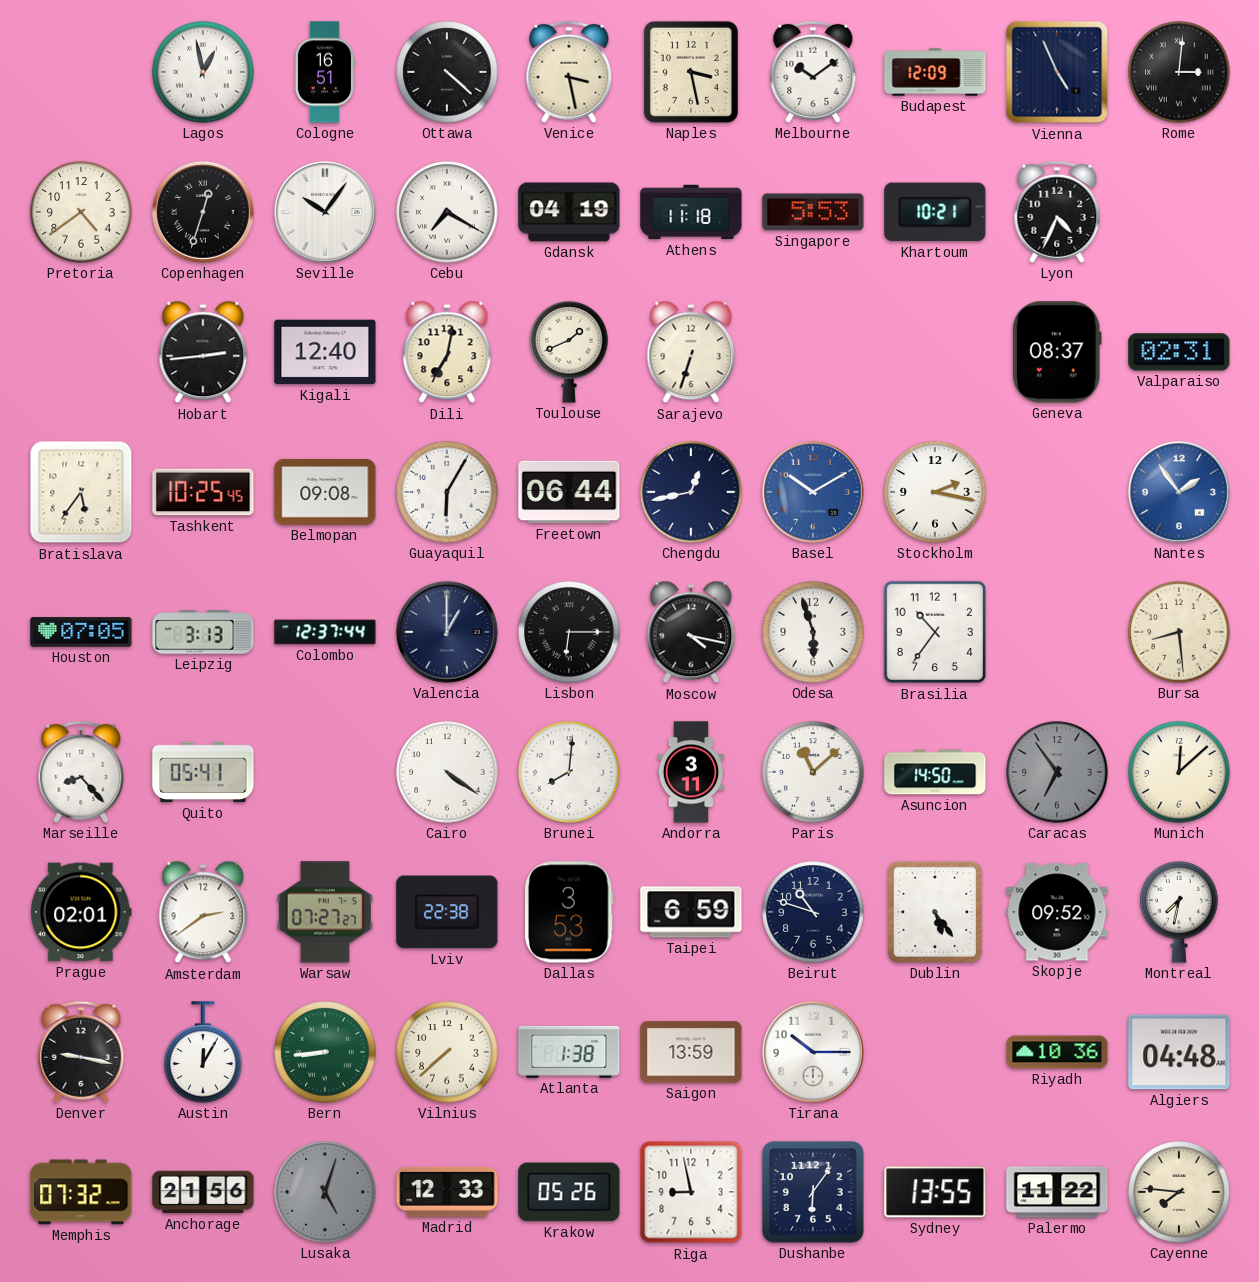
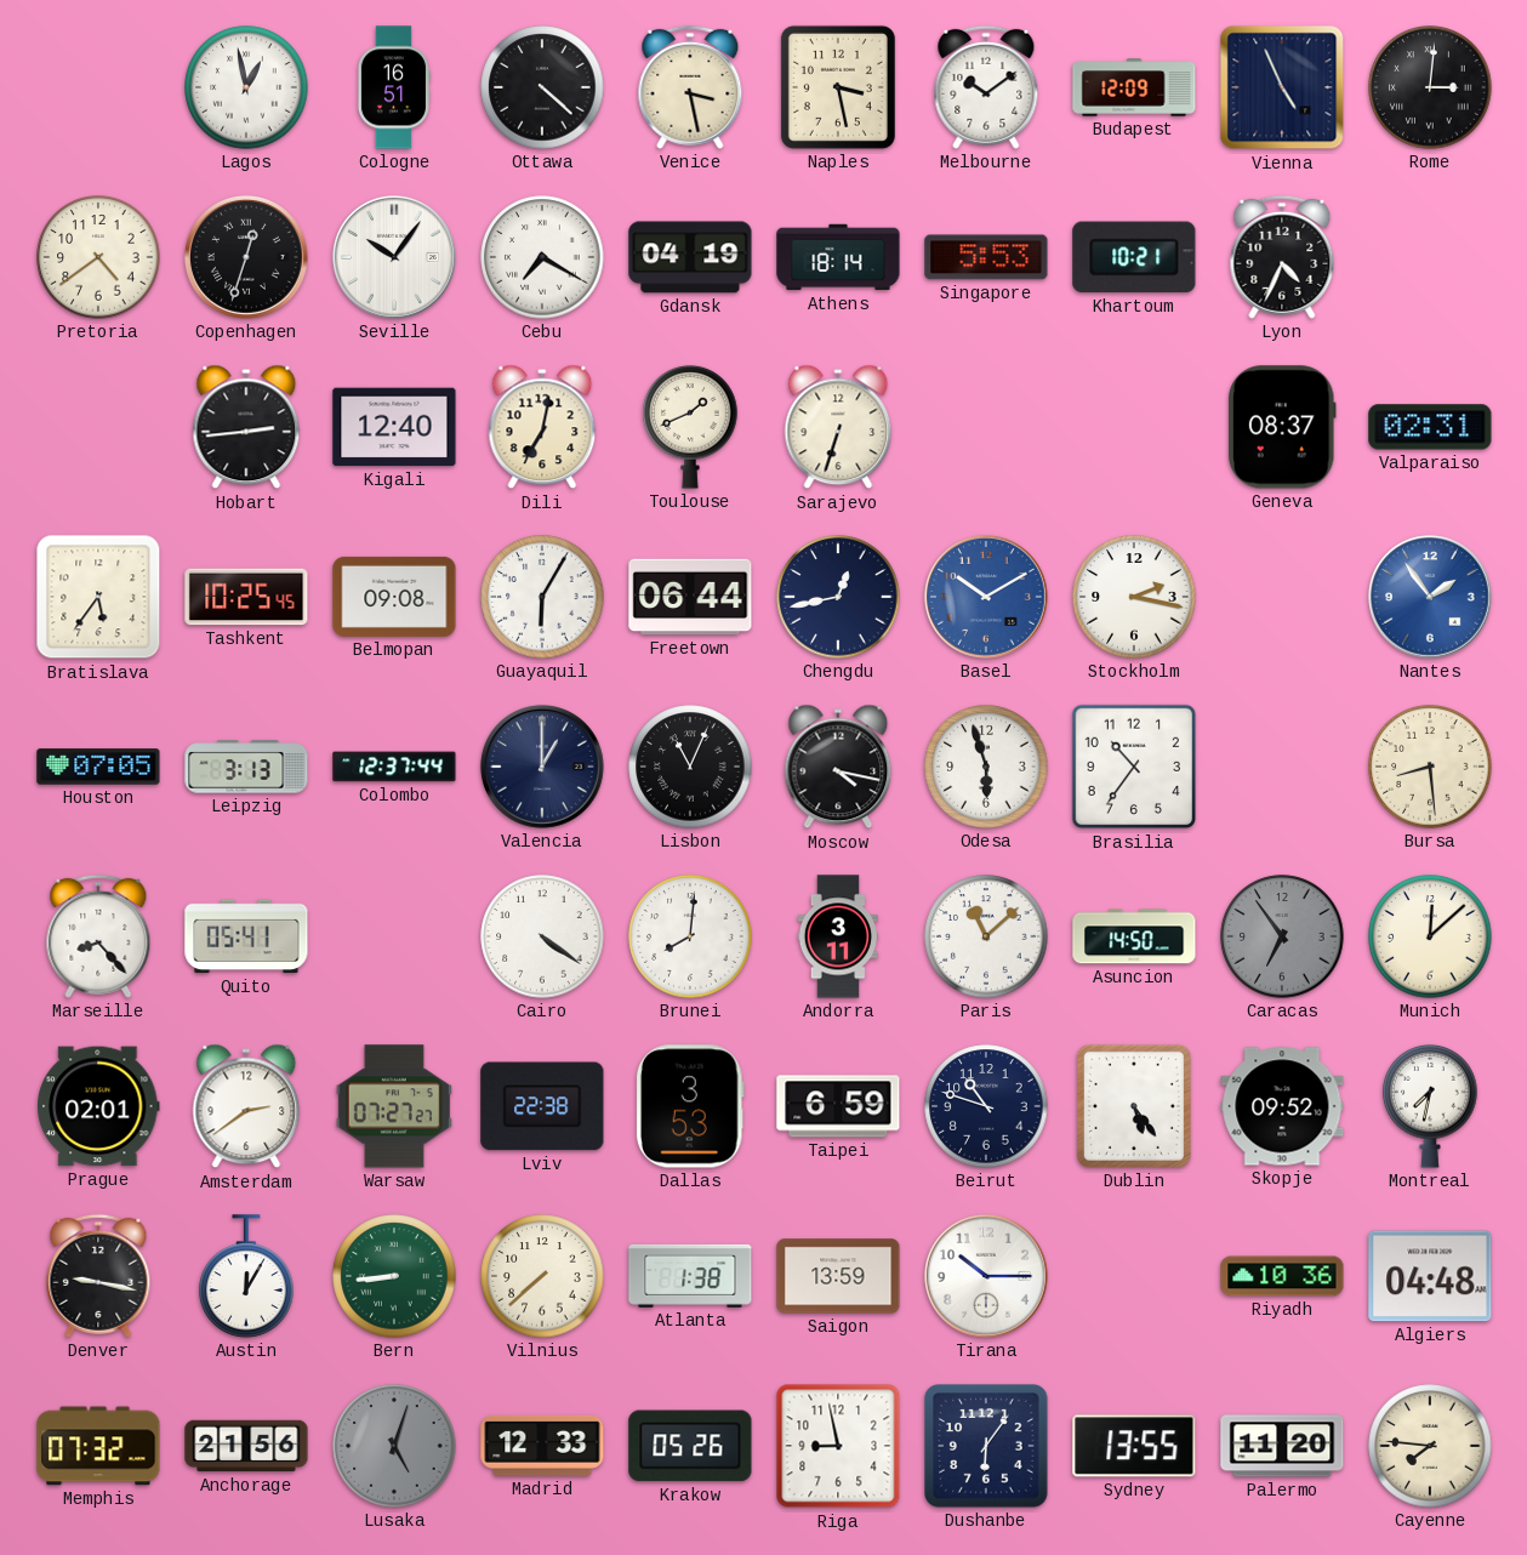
Athens: 11:18 -> 18:14 (838, 257)
Lisbon: 6:15 -> 11:04 (690, 767)
Palermo: 11:22 -> 11:20 (1282, 1446)
